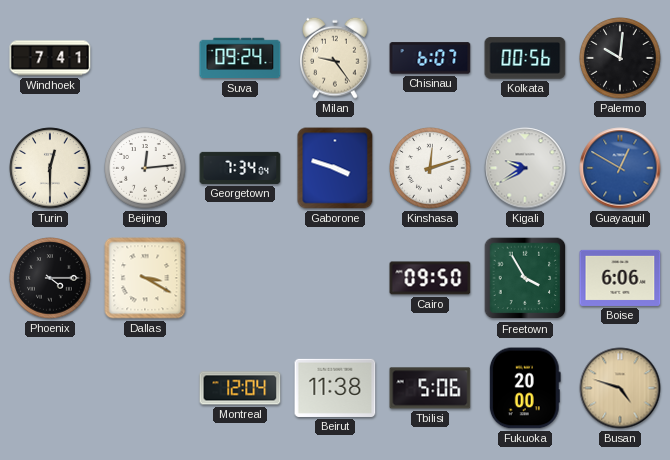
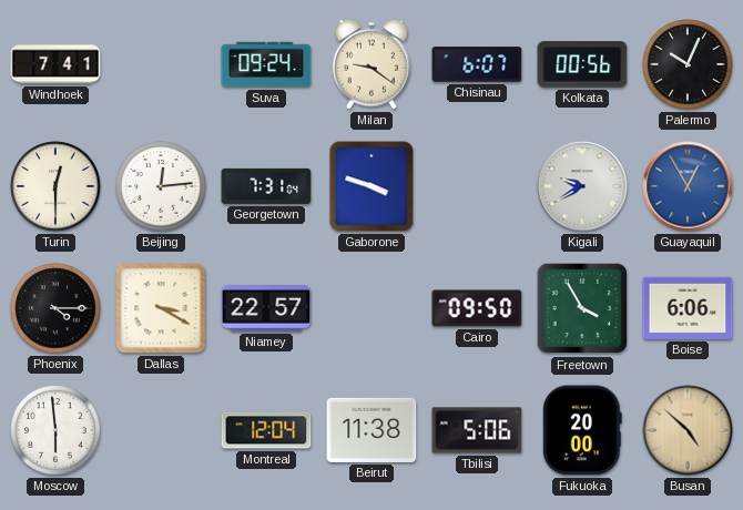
Milan: 9:24 -> 9:21 (371, 64)
Palermo: 10:01 -> 10:04 (688, 64)
Georgetown: 7:34 -> 7:31 (266, 186)
Kinshasa: 12:12 -> none (430, 168)
Guayaquil: 12:50 -> 12:55 (688, 186)
Niamey: none -> 22:57 (266, 308)
Moscow: none -> 5:59 (55, 430)
Busan: 4:48 -> 4:52 (688, 430)
